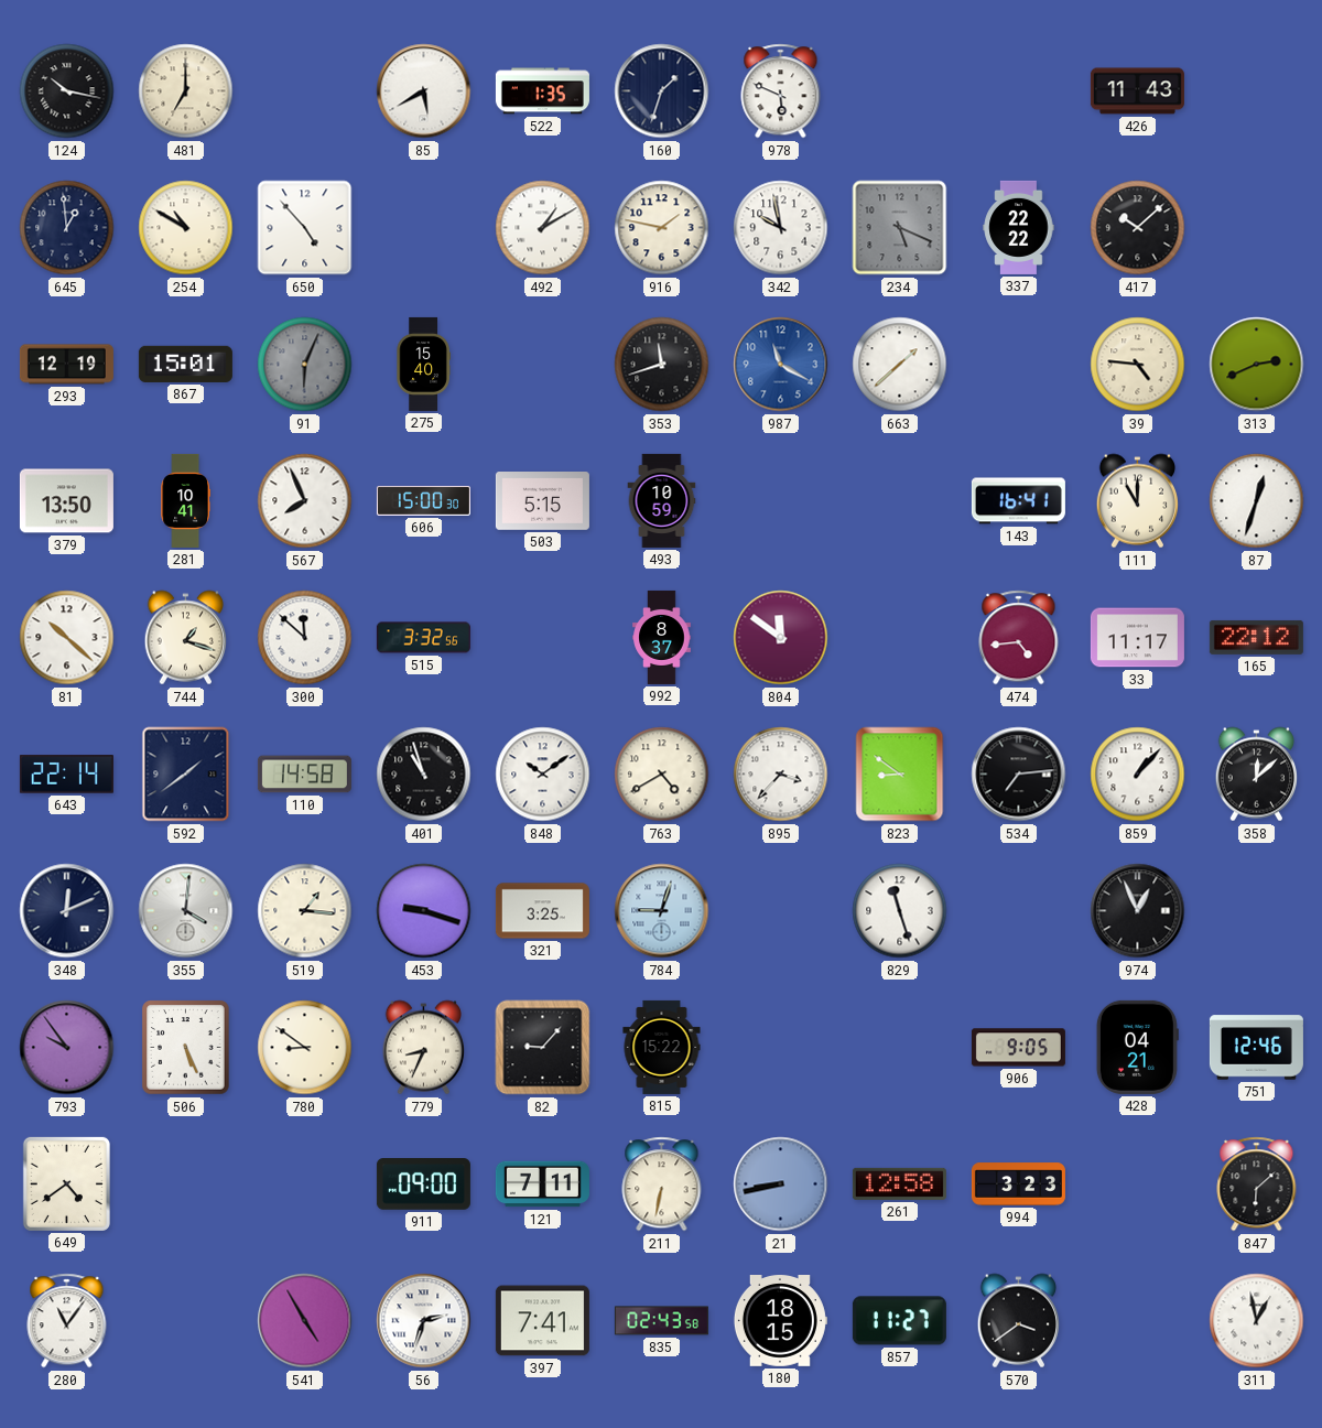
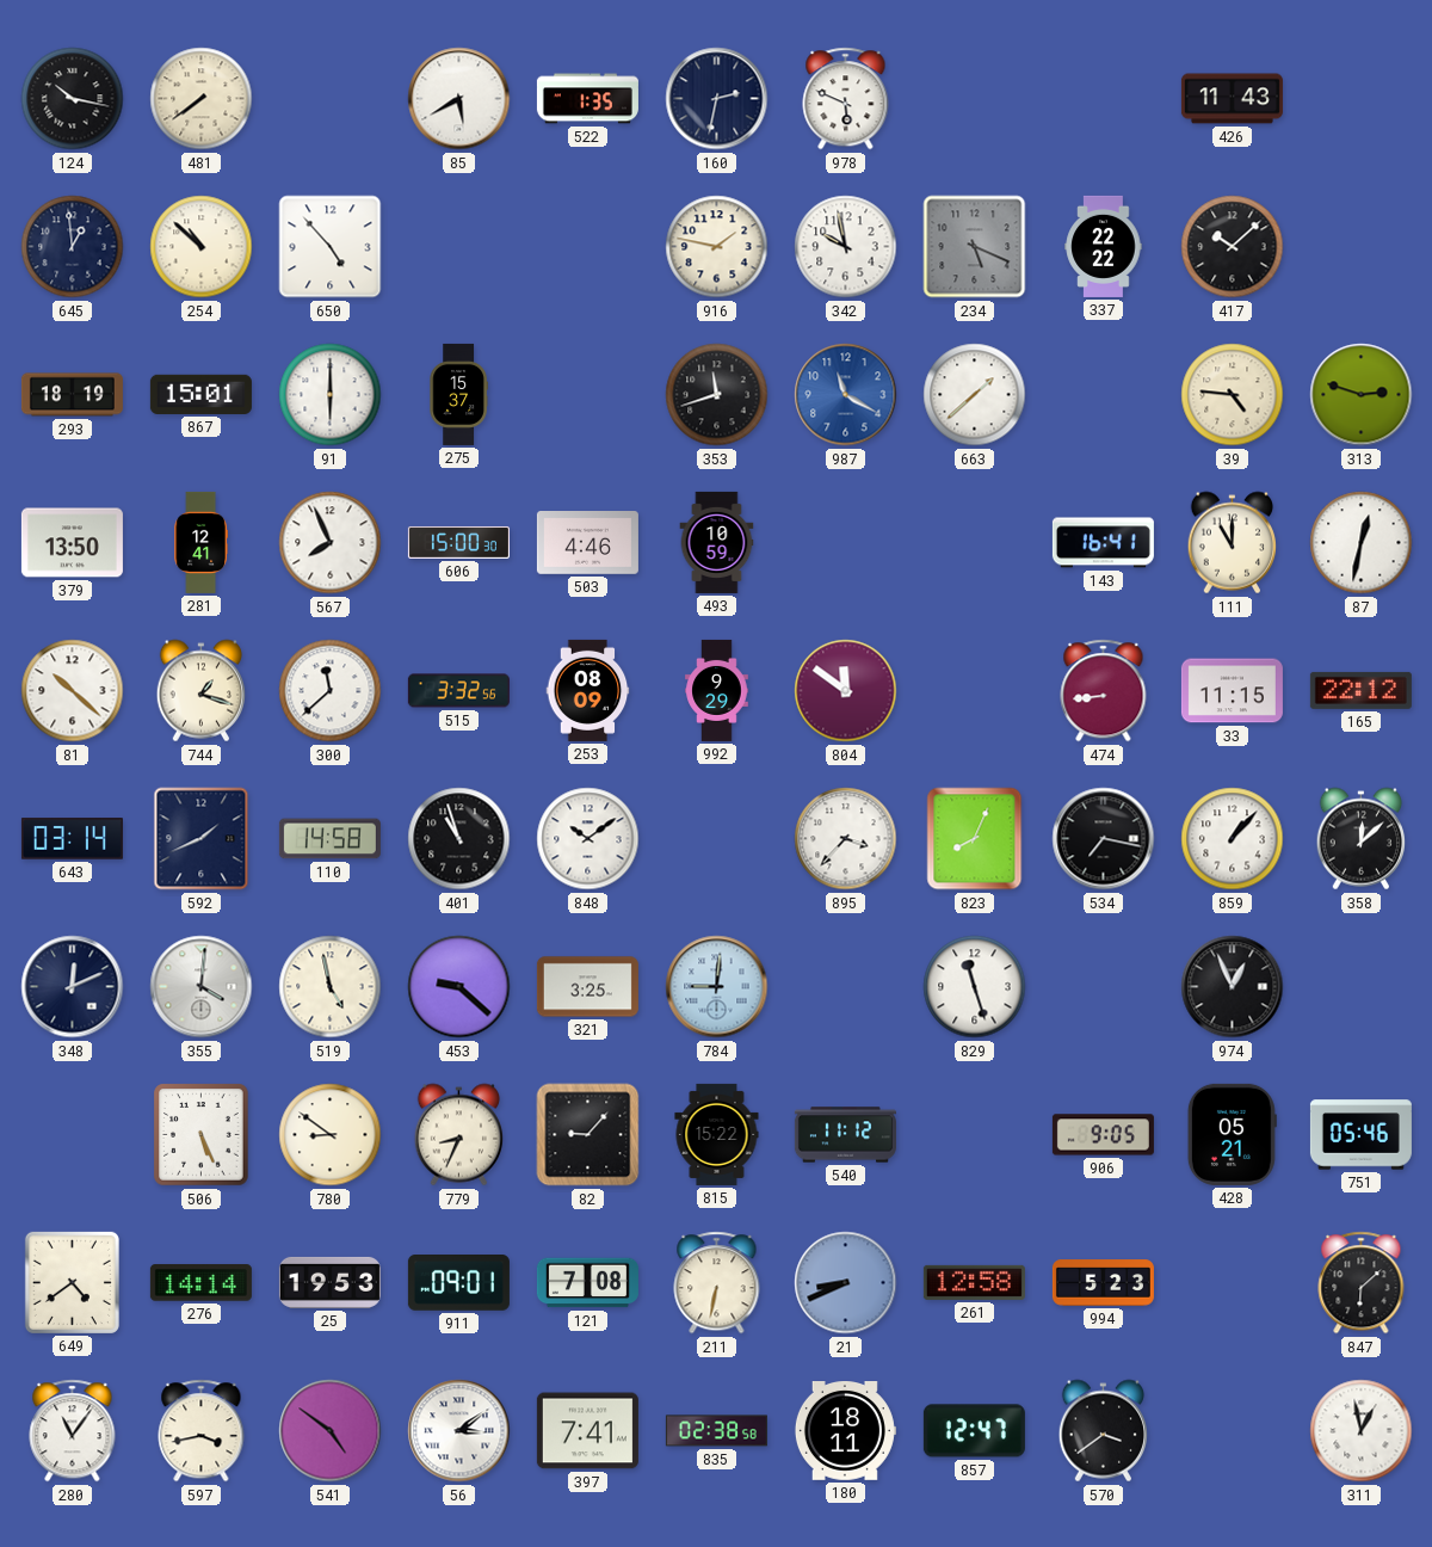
481: 7:00 -> 7:39 (202, 99)
160: 1:33 -> 2:32 (717, 99)
254: 10:50 -> 10:52 (202, 247)
492: 1:10 -> none (543, 228)
293: 12:19 -> 18:19 (72, 395)
91: 6:04 -> 6:00 (331, 395)
91 dial: grey -> white (331, 395)
275: 15:40 -> 15:37 (458, 394)
313: 2:41 -> 2:48 (1362, 395)
281: 10:41 -> 12:41 (200, 542)
503: 5:15 -> 4:46 (587, 543)
87: 12:33 -> 12:32 (1362, 543)
300: 11:52 -> 11:38 (331, 691)
253: none -> 08:09 (588, 690)
992: 8:37 -> 9:29 (717, 690)
474: 4:44 -> 8:44 (1104, 691)
33: 11:17 -> 11:15 (1232, 691)
643: 22:14 -> 03:14 (72, 839)
592: 1:39 -> 1:41 (202, 839)
763: 4:40 -> none (662, 775)
823: 8:51 -> 8:04 (975, 839)
534: 7:14 -> 7:17 (1104, 839)
519: 1:16 -> 4:58 (331, 987)
453: 9:18 -> 9:22 (459, 987)
784: 9:03 -> 9:01 (717, 987)
793: 9:54 -> none (67, 1048)
540: none -> 11:12 (845, 1135)
428: 04:21 -> 05:21 (1232, 1134)
751: 12:46 -> 05:46 (1360, 1135)
276: none -> 14:14 (200, 1283)
25: none -> 19:53 (329, 1282)
911: 09:00 -> 09:01 (458, 1283)
121: 7:11 -> 7:08 (587, 1283)
21: 8:43 -> 8:41 (846, 1283)
994: 3:23 -> 5:23 (1103, 1283)
597: none -> 3:43 (202, 1431)
541: 4:55 -> 4:51 (331, 1431)
56: 2:33 -> 3:09 (459, 1431)
835: 02:43 -> 02:38 (716, 1431)
180: 18:15 -> 18:11 (845, 1431)
857: 11:27 -> 12:47 (974, 1431)
